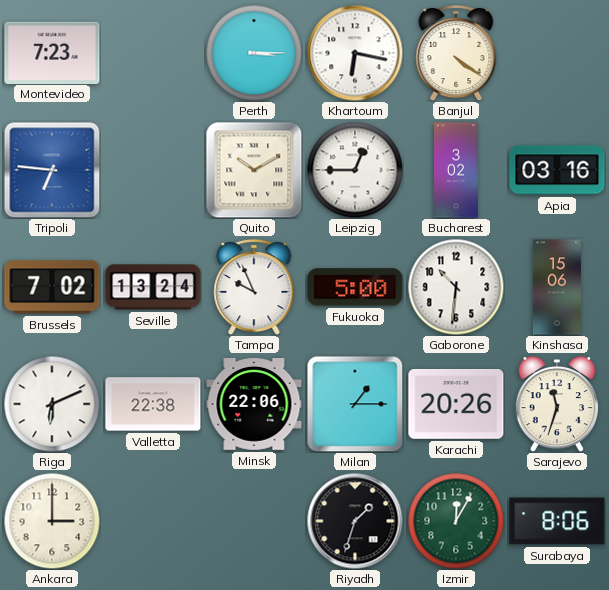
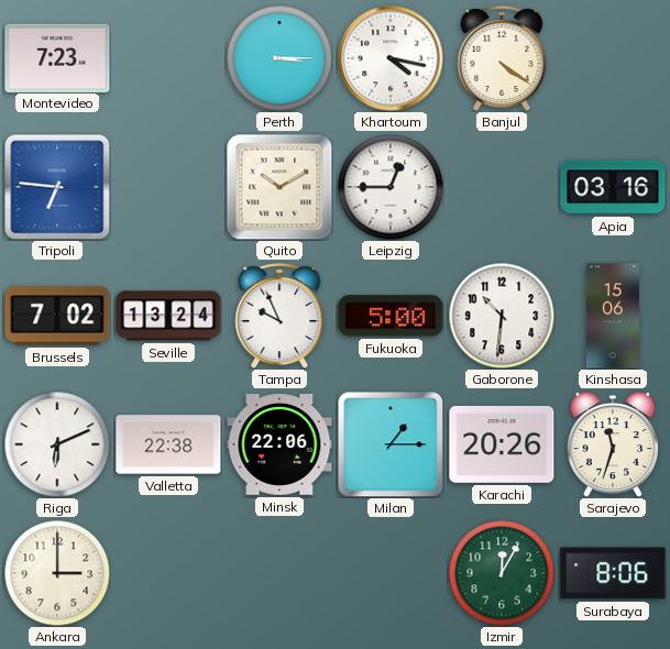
Khartoum: 6:17 -> 4:17 (391, 58)
Bucharest: 3:02 -> none (457, 170)
Riyadh: 1:33 -> none (355, 521)
